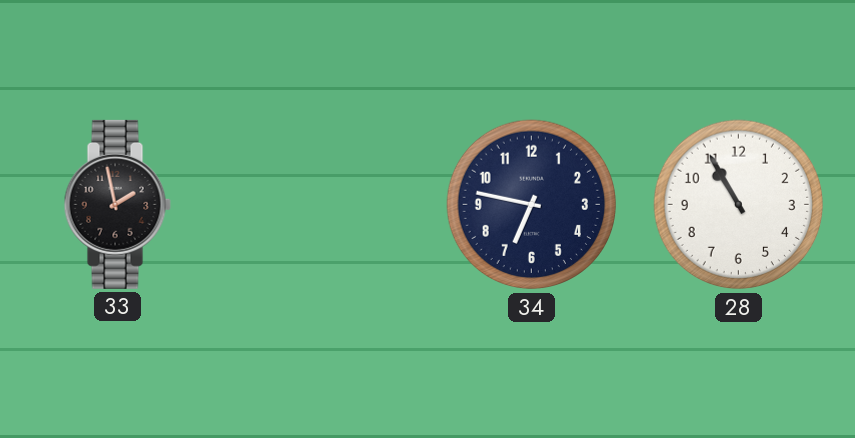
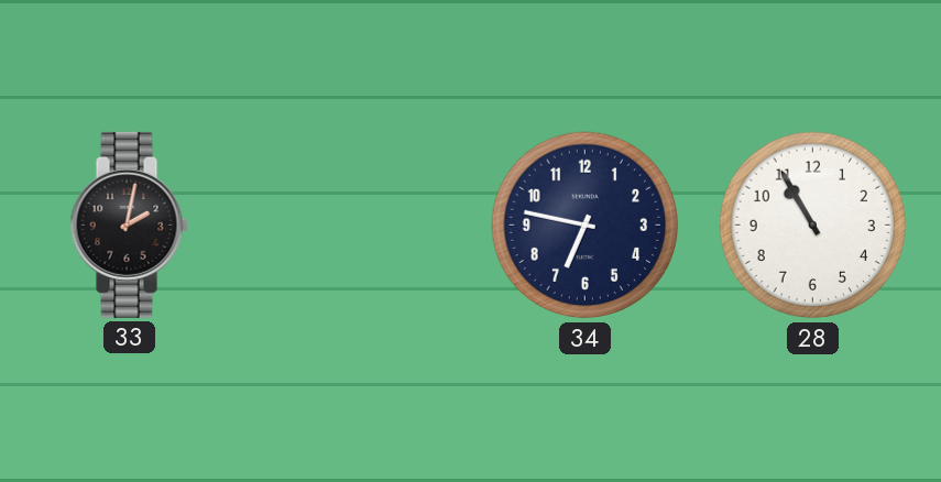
33: 1:58 -> 2:02 (129, 224)
